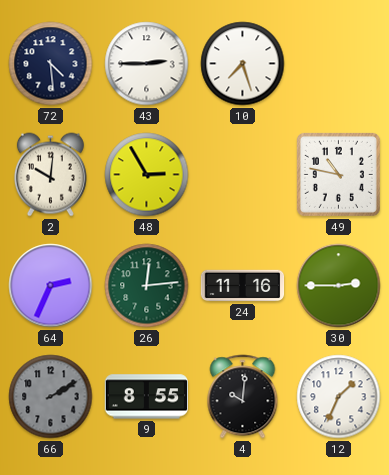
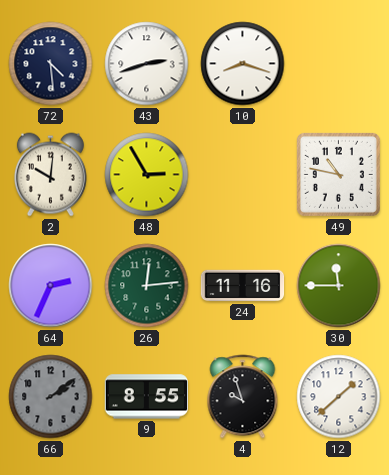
43: 2:45 -> 2:42 (147, 64)
10: 7:27 -> 8:18 (243, 64)
30: 2:45 -> 11:45 (339, 286)
66: 2:10 -> 2:09 (51, 397)
4: 10:01 -> 9:57 (243, 397)
12: 1:34 -> 1:38 (339, 397)
